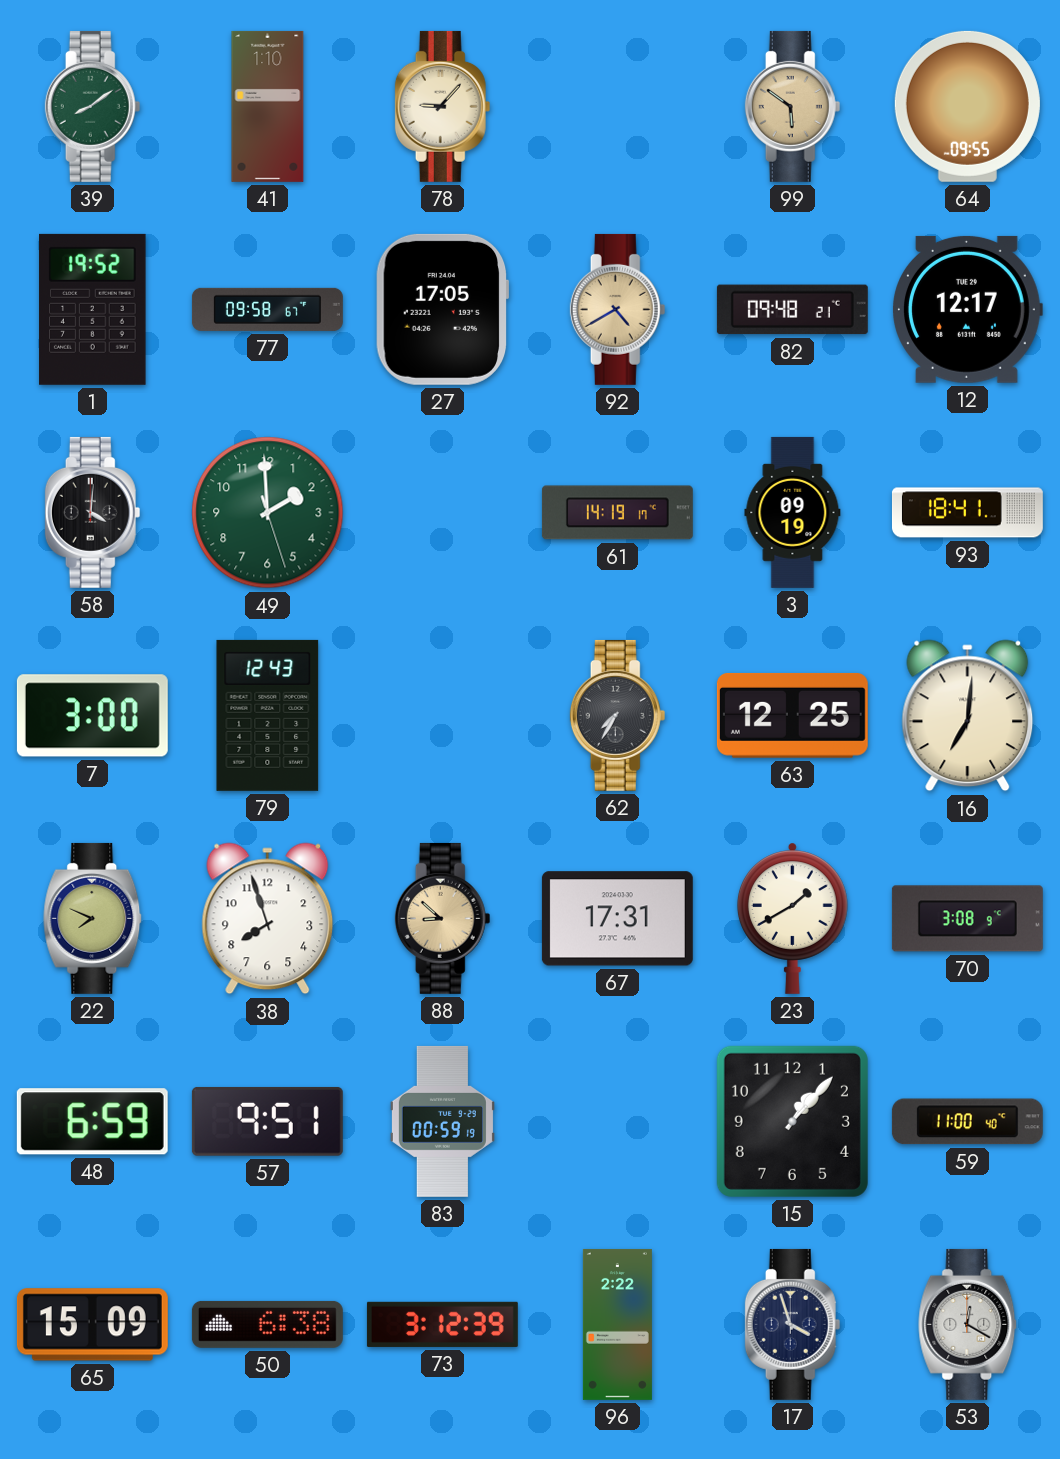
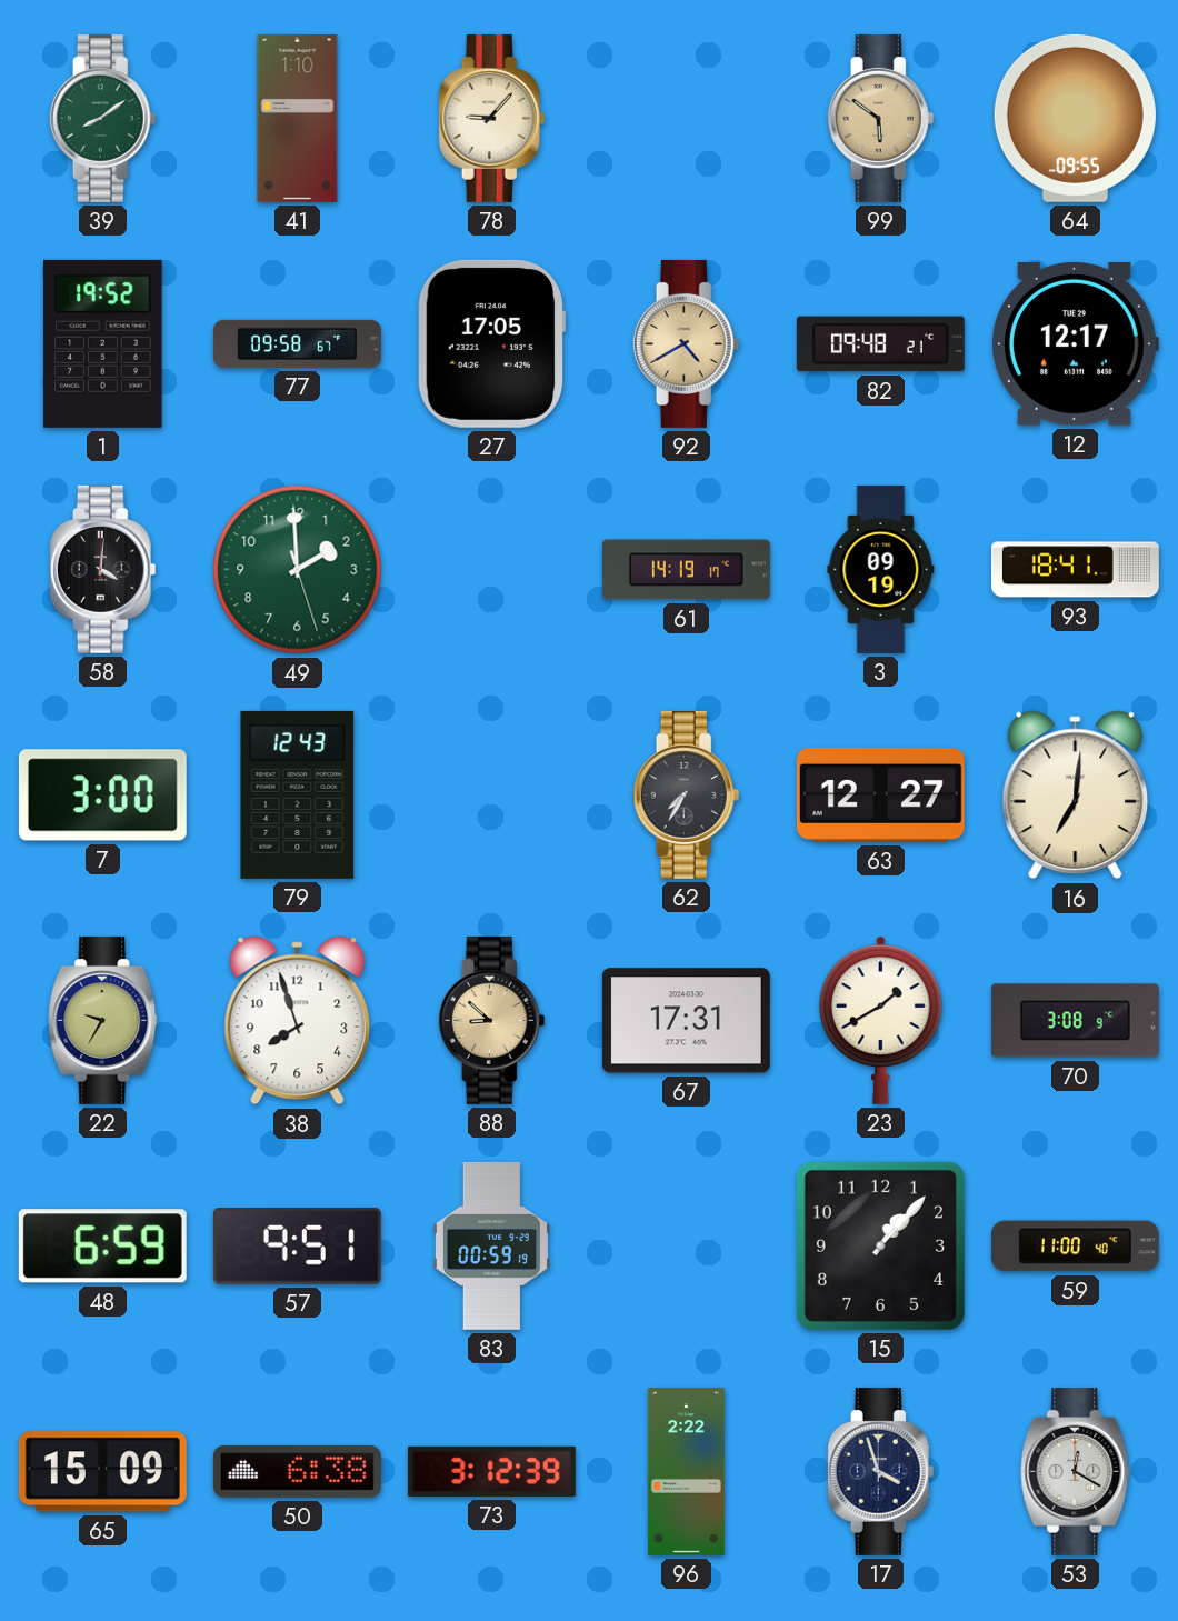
63: 12:25 -> 12:27 (880, 794)
22: 7:49 -> 9:35 (103, 1020)
